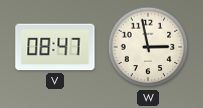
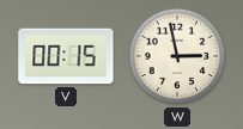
V: 08:47 -> 00:15 (66, 56)
